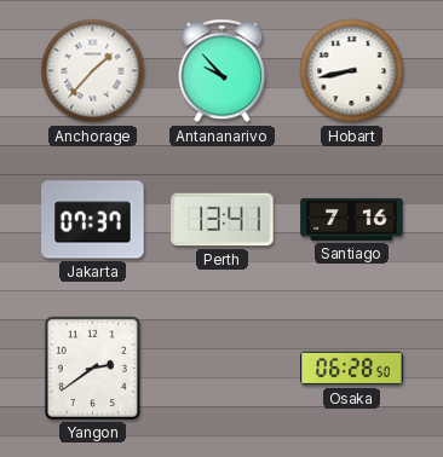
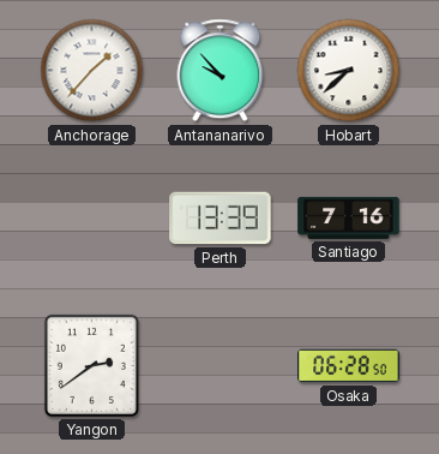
Hobart: 8:43 -> 8:38 (349, 71)
Jakarta: 07:37 -> none (93, 220)
Perth: 13:41 -> 13:39 (221, 219)
